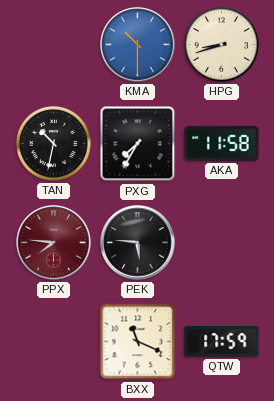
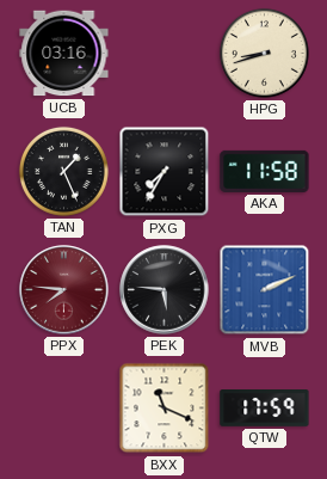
UCB: none -> 03:16 (64, 54)
KMA: 10:30 -> none (138, 45)
TAN: 10:32 -> 1:26 (63, 171)
MVB: none -> 2:11 (265, 290)
